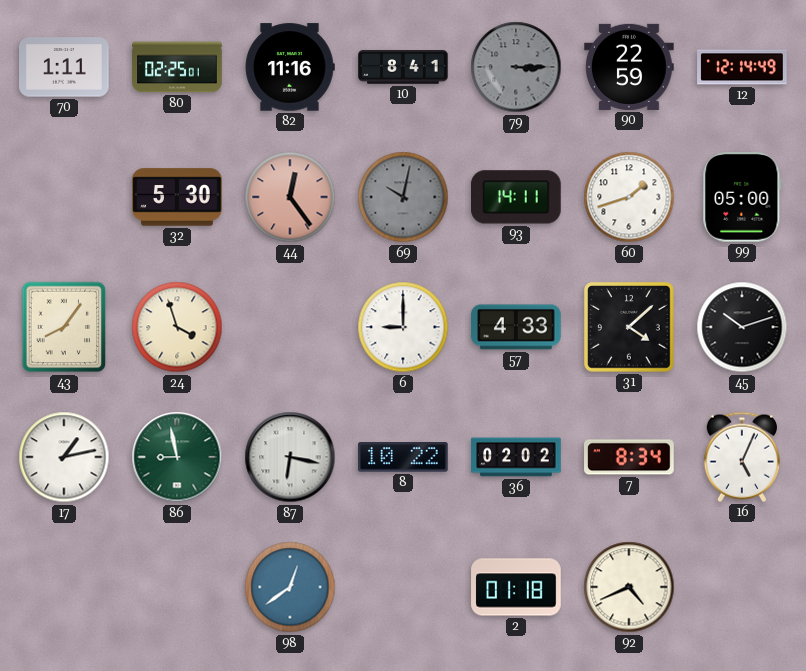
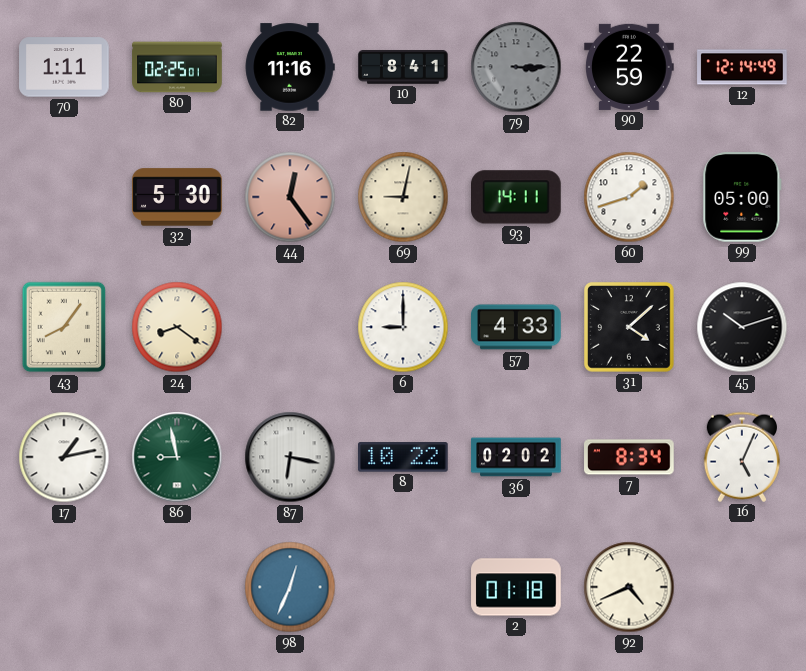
69: 10:02 -> 9:02 (403, 197)
69 dial: grey -> cream (403, 197)
24: 3:57 -> 8:21 (177, 327)
98: 12:39 -> 12:34 (290, 587)
